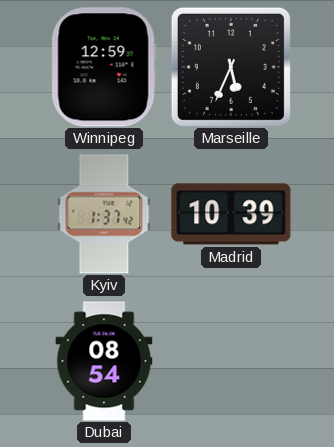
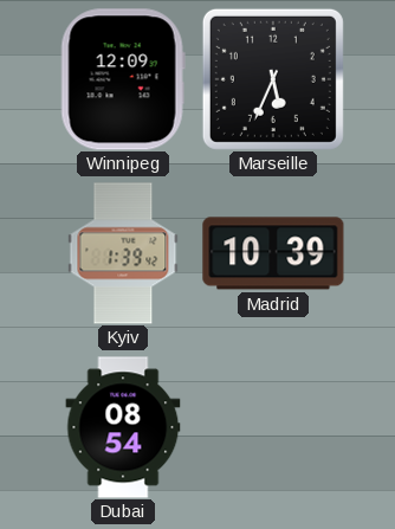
Winnipeg: 12:59 -> 12:09 (123, 79)
Kyiv: 1:37 -> 1:39 (123, 253)
